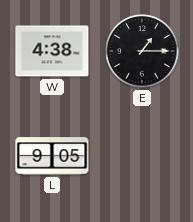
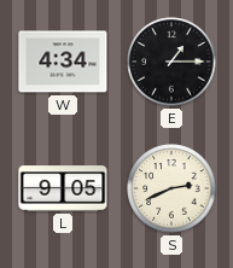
W: 4:38 -> 4:34 (63, 62)
S: none -> 2:41 (171, 188)
